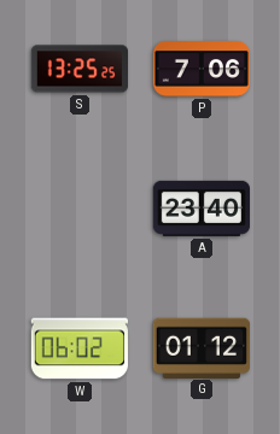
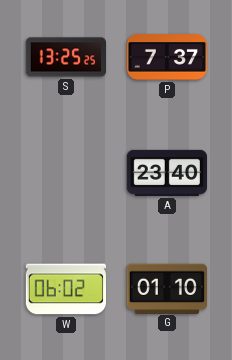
P: 7:06 -> 7:37 (166, 57)
G: 01:12 -> 01:10 (166, 288)
